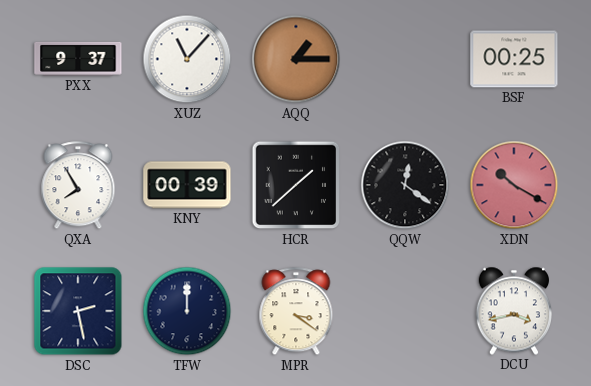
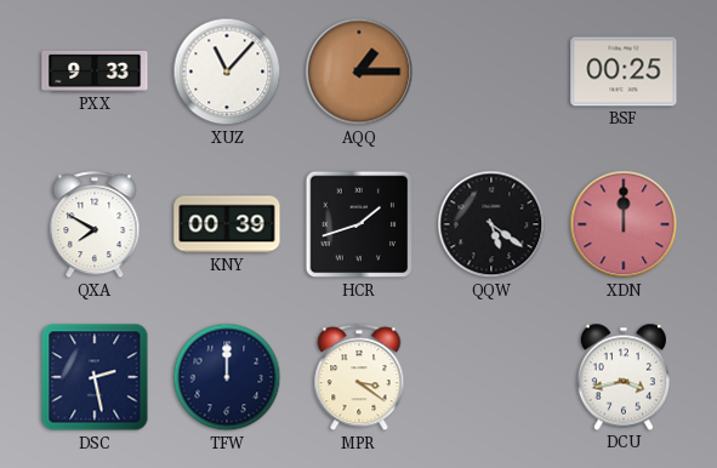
PXX: 9:37 -> 9:33 (95, 72)
QXA: 7:55 -> 7:50 (95, 226)
HCR: 1:38 -> 1:42 (359, 224)
QQW: 12:21 -> 5:21 (491, 224)
XDN: 10:20 -> 12:00 (624, 224)
